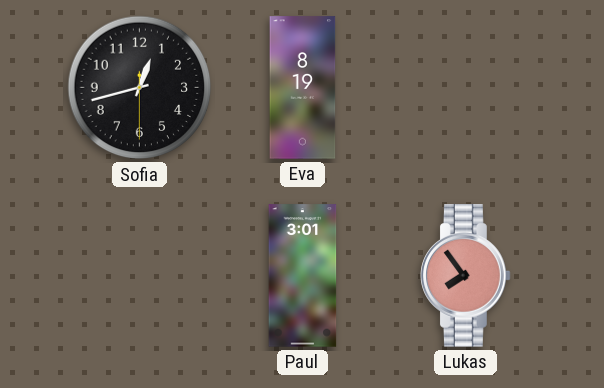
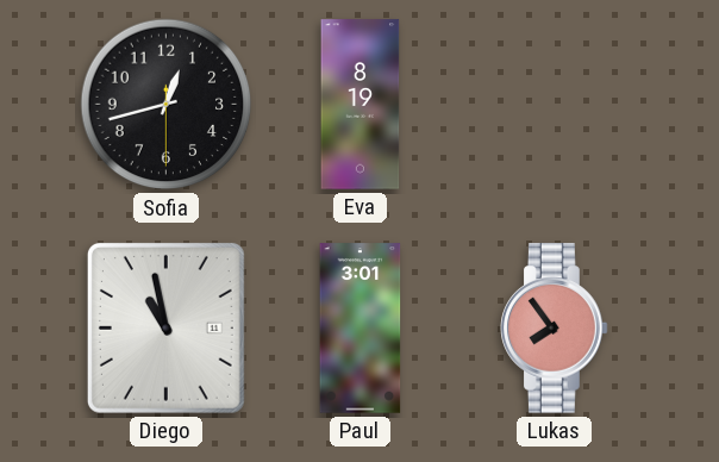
Diego: none -> 10:58 (165, 327)
